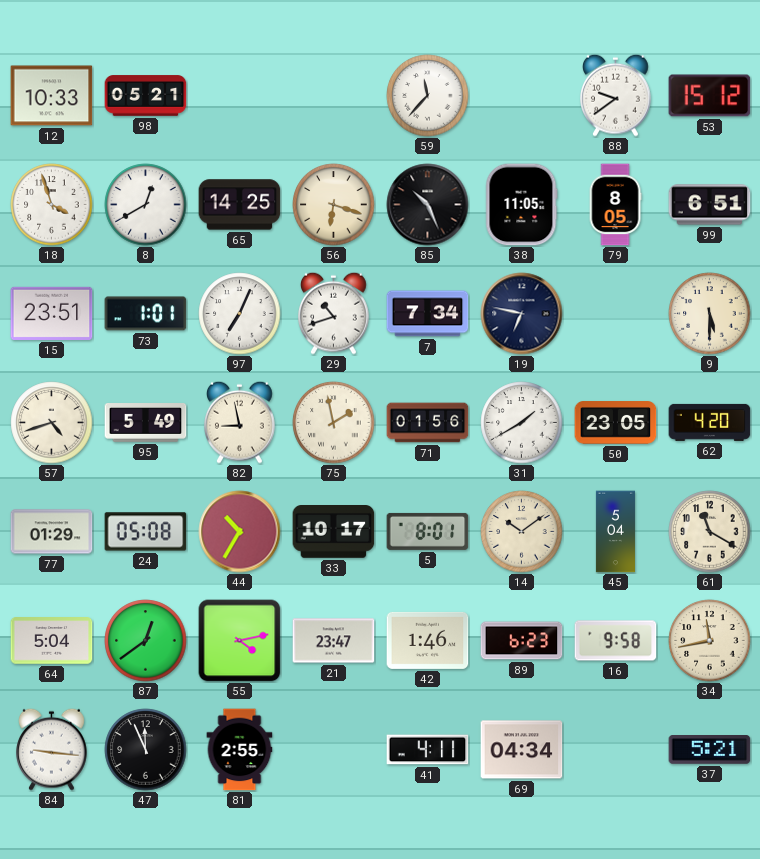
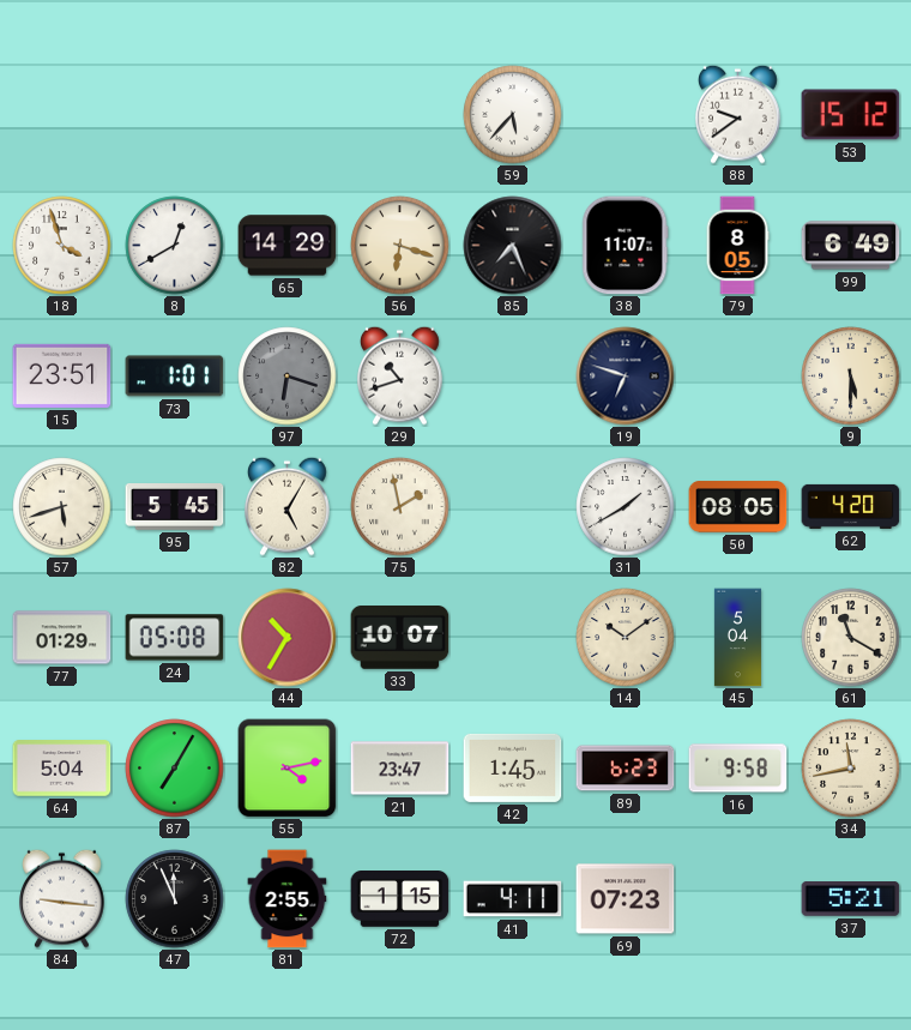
12: 10:33 -> none (52, 96)
98: 05:21 -> none (146, 96)
59: 11:37 -> 5:37 (513, 115)
65: 14:25 -> 14:29 (288, 246)
85: 10:26 -> 7:26 (513, 246)
38: 11:05 -> 11:07 (626, 246)
99: 6:51 -> 6:49 (851, 246)
97: 7:04 -> 6:18 (288, 377)
97 dial: white -> grey (288, 377)
7: 7:34 -> none (428, 314)
19: 6:47 -> 6:48 (626, 377)
57: 4:42 -> 5:42 (62, 507)
95: 5:49 -> 5:45 (175, 507)
82: 8:58 -> 5:05 (288, 506)
71: 01:56 -> none (428, 423)
50: 23:05 -> 08:05 (738, 507)
33: 10:17 -> 10:07 (400, 638)
5: 8:01 -> none (428, 531)
87: 12:39 -> 7:05 (175, 769)
42: 1:46 -> 1:45 (513, 767)
72: none -> 1:15 (400, 899)
69: 04:34 -> 07:23 (626, 899)
